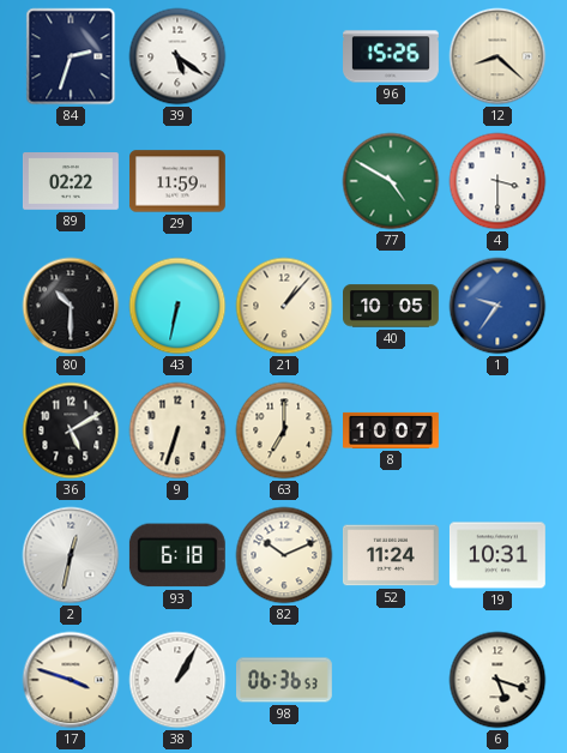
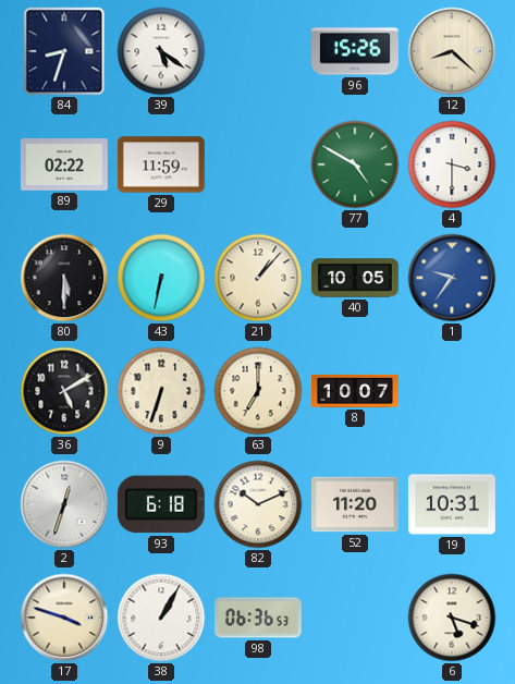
84: 2:33 -> 8:33 (64, 51)
80: 10:30 -> 5:30 (64, 278)
2: 12:32 -> 12:33 (64, 504)
52: 11:24 -> 11:20 (355, 504)
